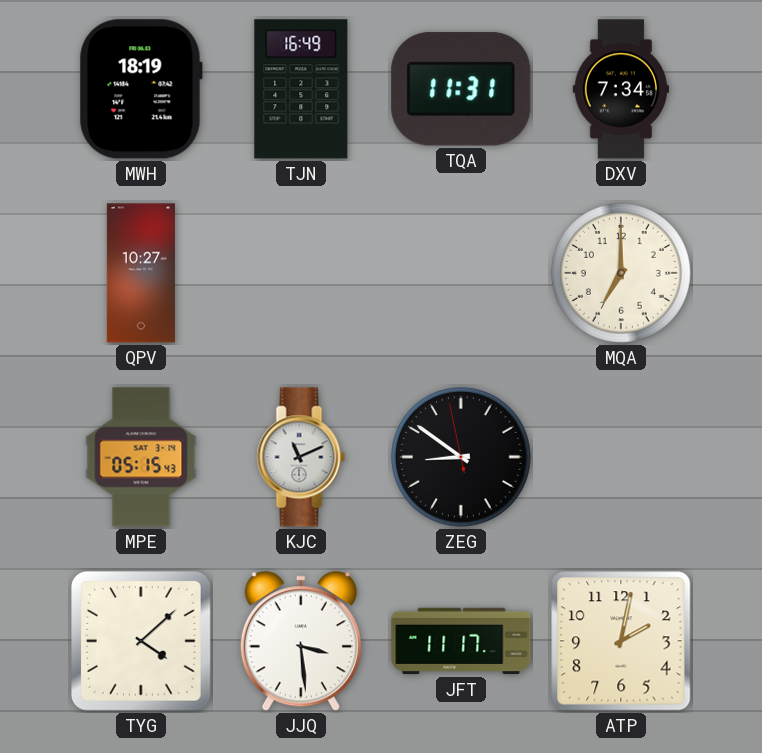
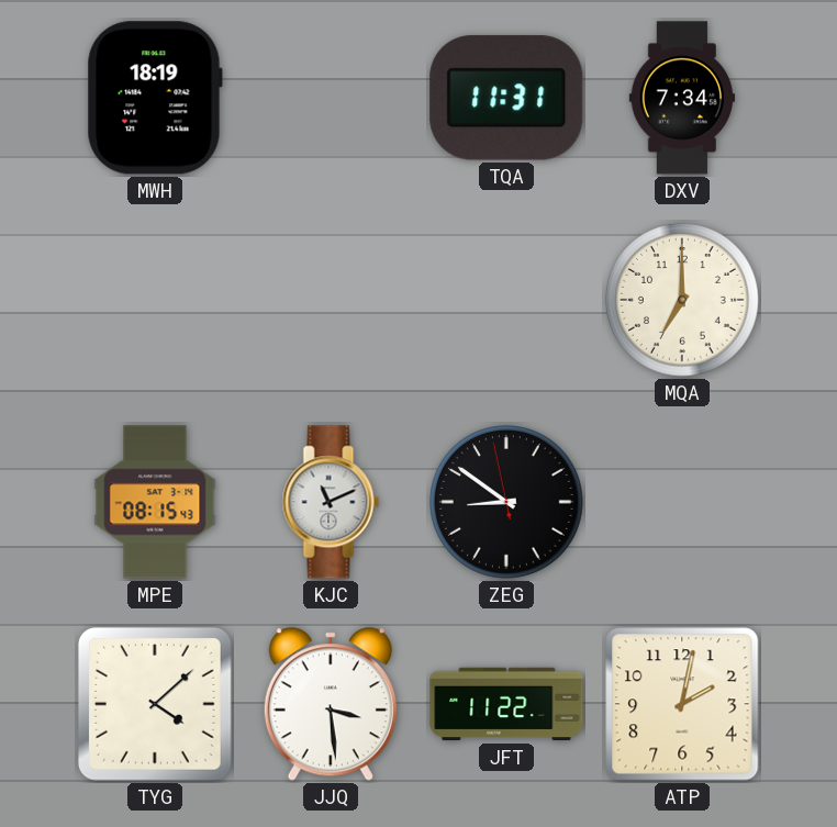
TJN: 16:49 -> none (301, 89)
QPV: 10:27 -> none (141, 273)
MPE: 05:15 -> 08:15 (155, 502)
JFT: 11:17 -> 11:22 (506, 704)
